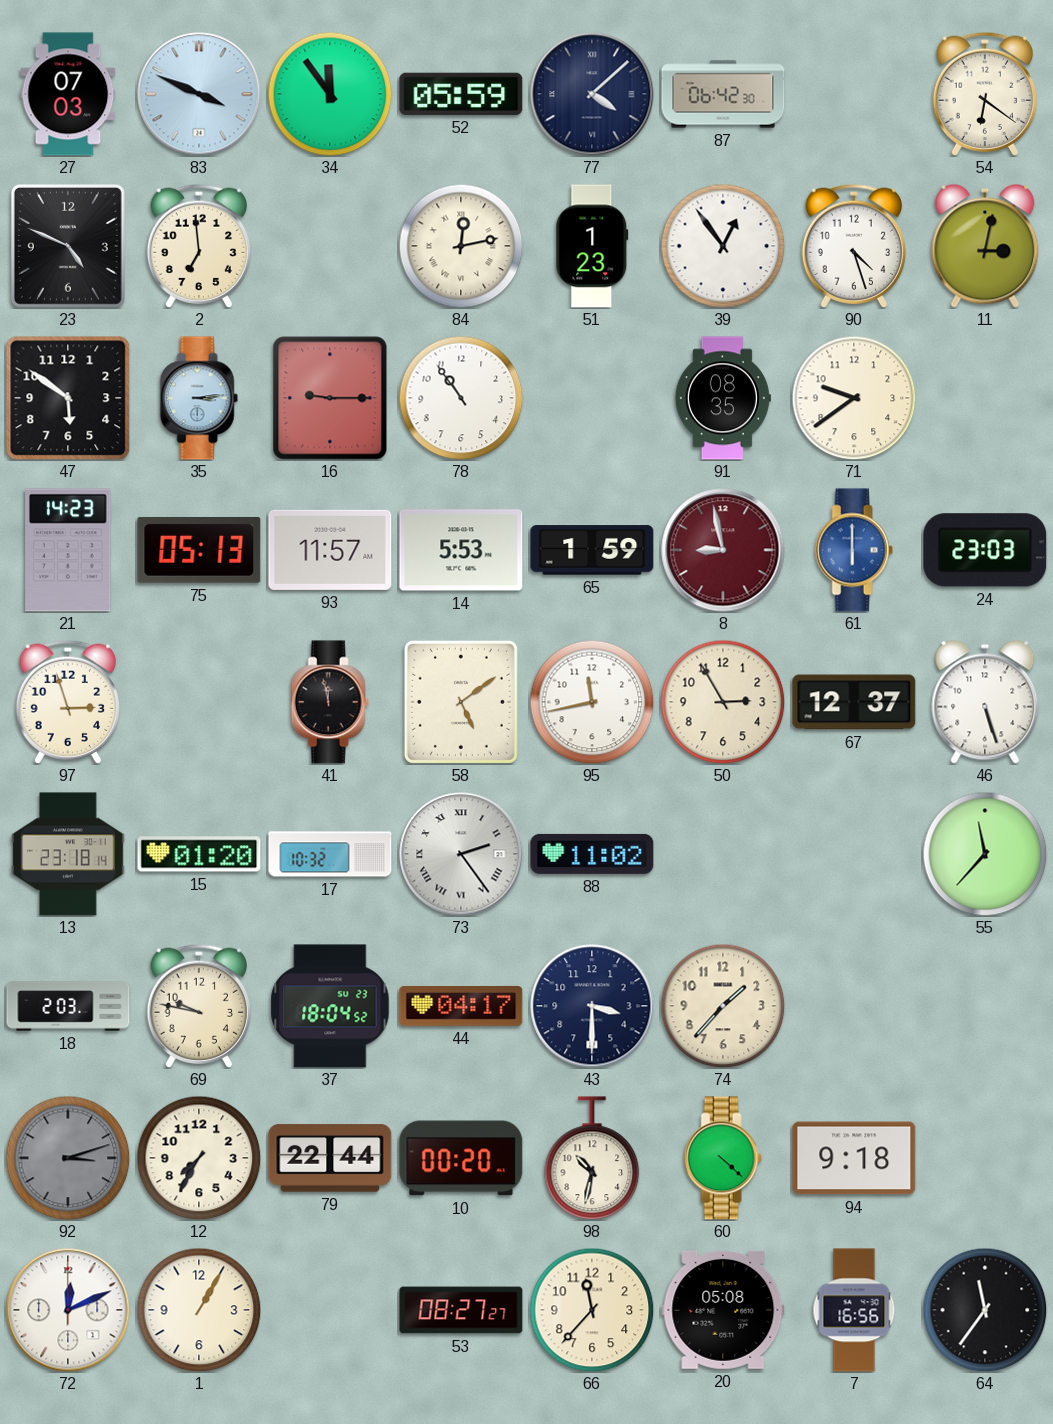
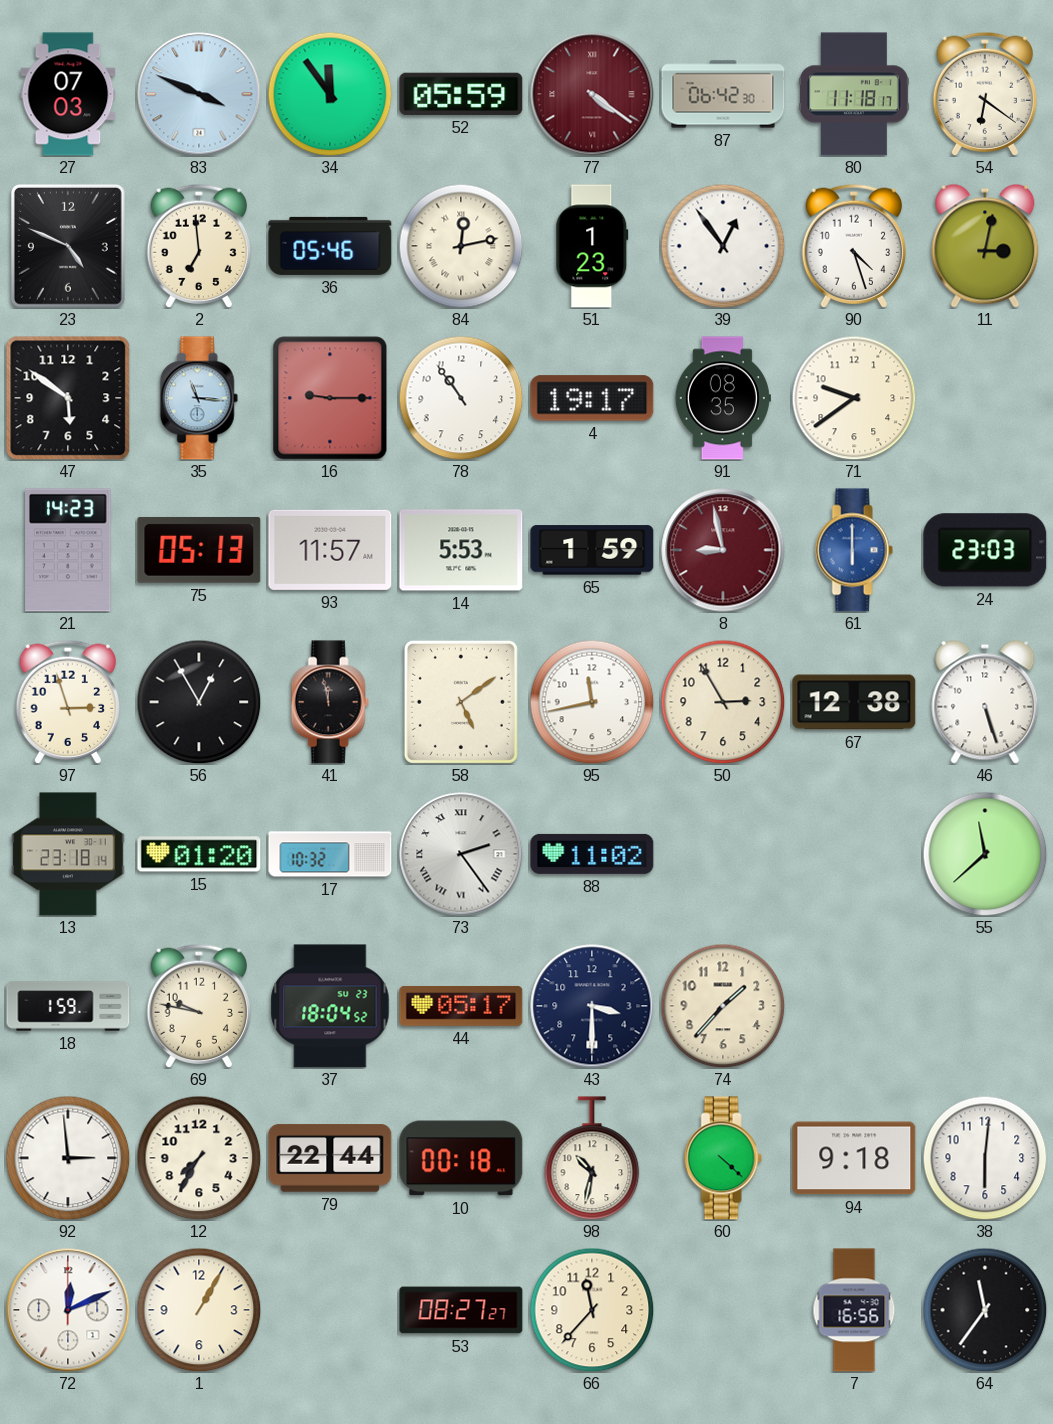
77: 4:08 -> 4:21 (592, 94)
77 dial: navy -> burgundy (592, 94)
80: none -> 11:18 (854, 94)
36: none -> 05:46 (330, 246)
35: 3:14 -> 11:16 (199, 398)
4: none -> 19:17 (592, 398)
56: none -> 12:55 (199, 702)
67: 12:37 -> 12:38 (854, 702)
55: 11:37 -> 11:38 (985, 854)
18: 2:03 -> 1:59 (68, 1006)
44: 04:17 -> 05:17 (461, 1006)
92: 3:12 -> 2:59 (68, 1158)
92 dial: grey -> white (68, 1158)
10: 00:20 -> 00:18 (461, 1158)
38: none -> 6:01 (985, 1158)
20: 05:08 -> none (723, 1310)
